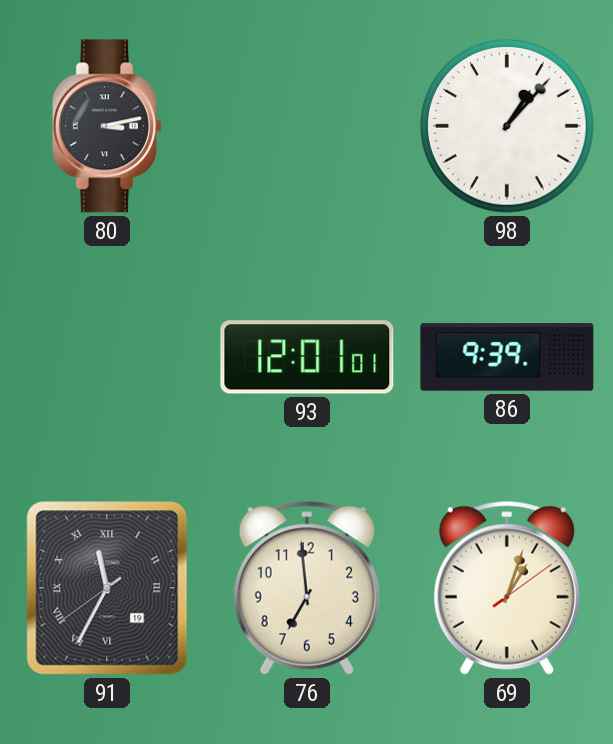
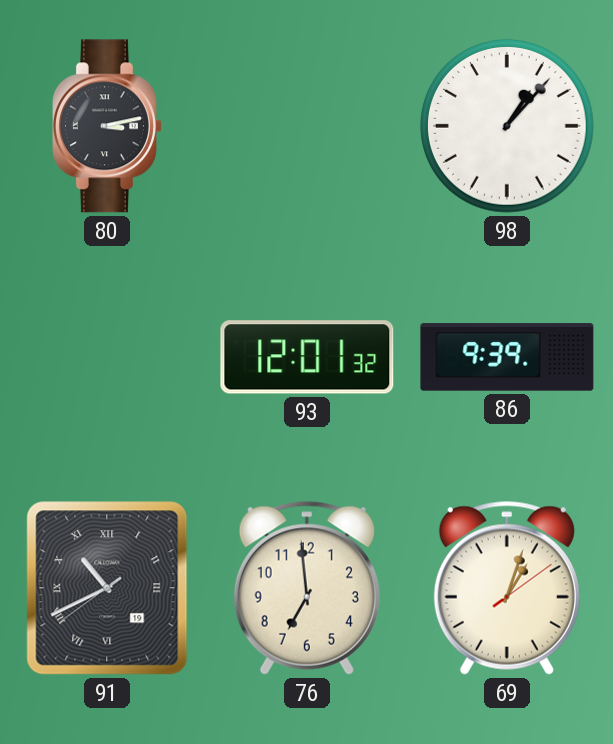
93: 12:01:01 -> 12:01:32 (307, 357)
91: 11:34 -> 10:40 (107, 588)
